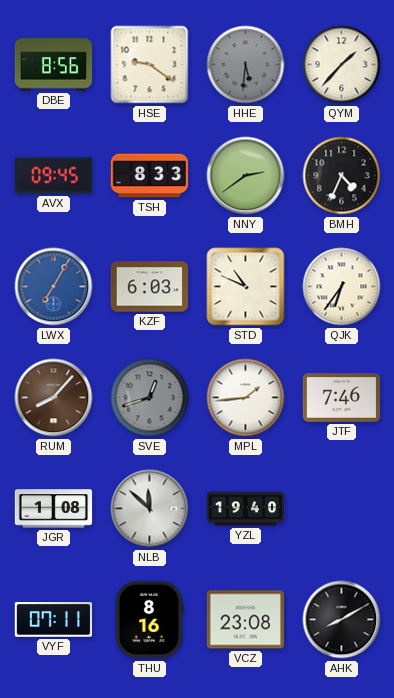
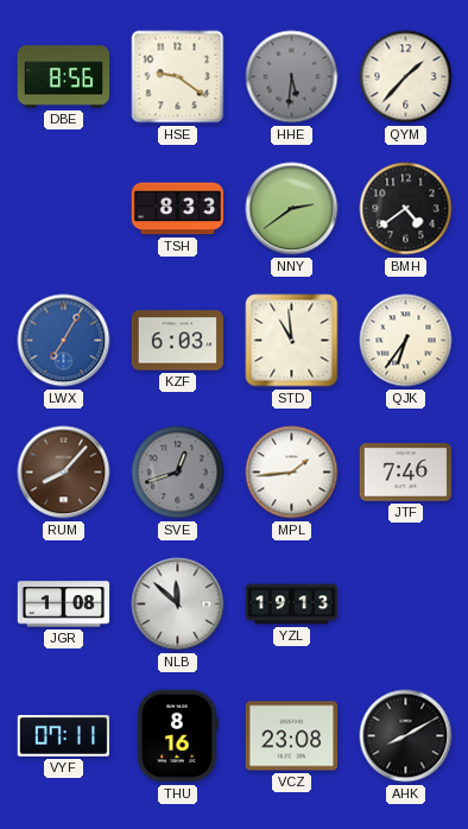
AVX: 09:45 -> none (53, 176)
BMH: 4:34 -> 4:39 (406, 209)
STD: 10:49 -> 10:59 (292, 341)
YZL: 19:40 -> 19:13 (292, 605)
